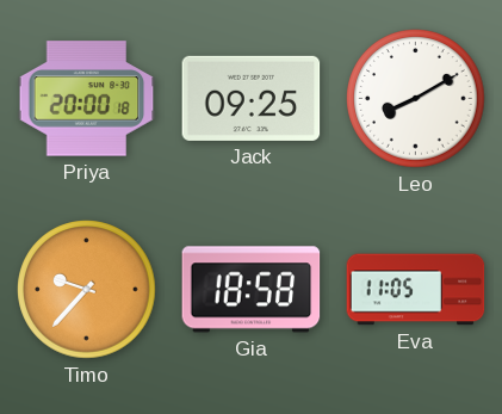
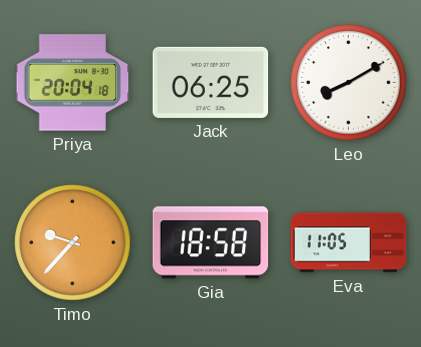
Priya: 20:00 -> 20:04 (73, 83)
Jack: 09:25 -> 06:25 (211, 82)
